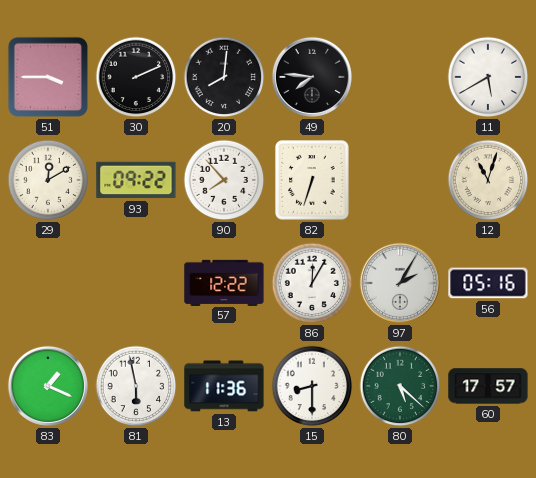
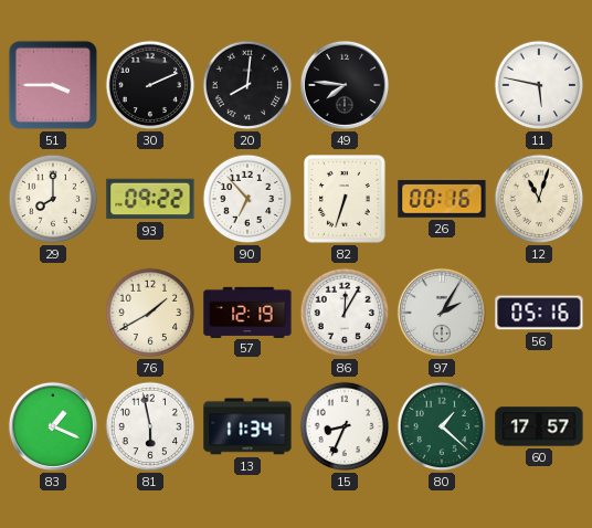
11: 5:40 -> 5:47 (539, 85)
29: 12:10 -> 8:00 (53, 199)
90: 7:53 -> 6:53 (247, 199)
26: none -> 00:16 (442, 200)
76: none -> 1:40 (150, 313)
57: 12:22 -> 12:19 (247, 311)
13: 11:36 -> 11:34 (247, 426)
15: 8:30 -> 8:34 (345, 426)
80: 5:22 -> 1:22 (442, 426)
